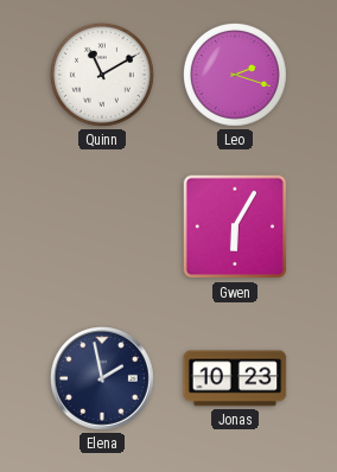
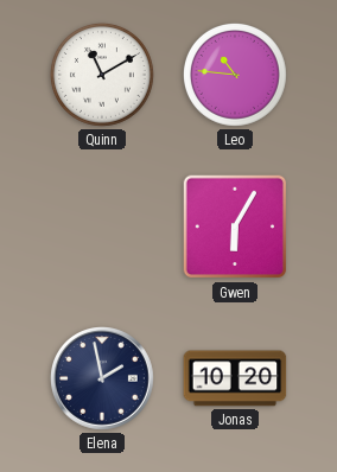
Leo: 2:18 -> 10:46 (235, 75)
Jonas: 10:23 -> 10:20 (235, 378)
